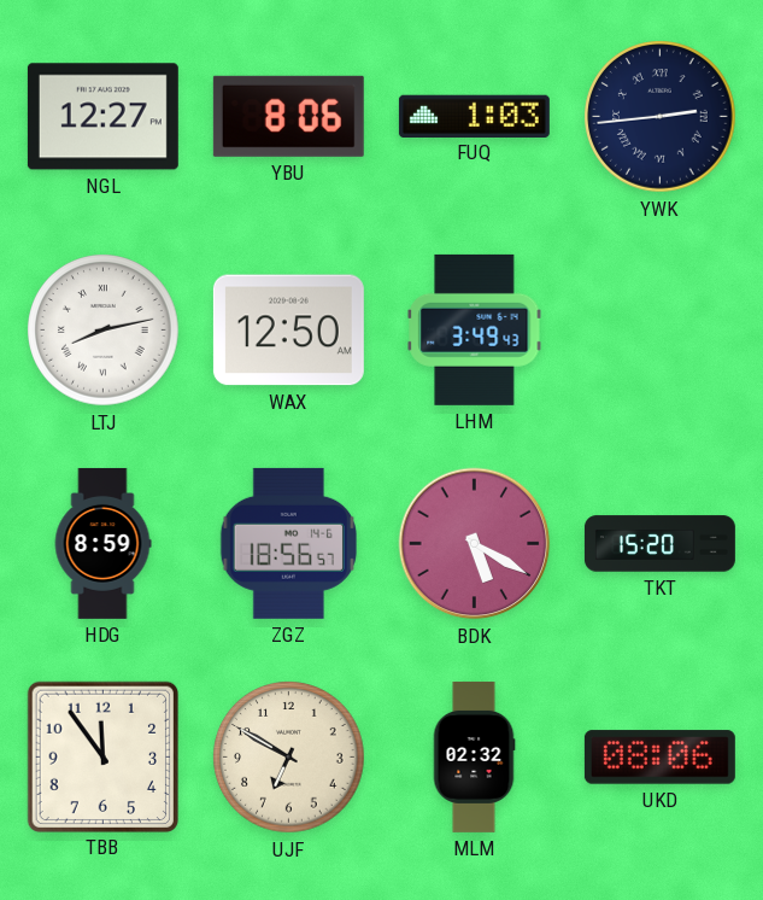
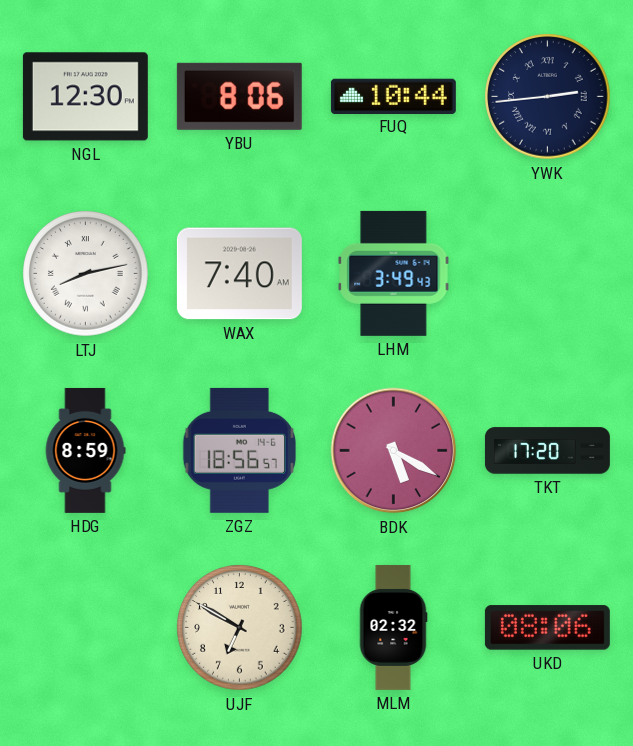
NGL: 12:27 -> 12:30 (85, 97)
FUQ: 1:03 -> 10:44 (393, 96)
WAX: 12:50 -> 7:40 (239, 274)
TKT: 15:20 -> 17:20 (547, 451)
TBB: 11:54 -> none (102, 756)
